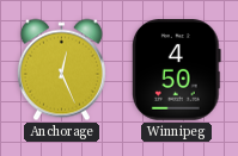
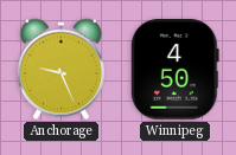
Anchorage: 12:26 -> 9:26 (60, 70)
